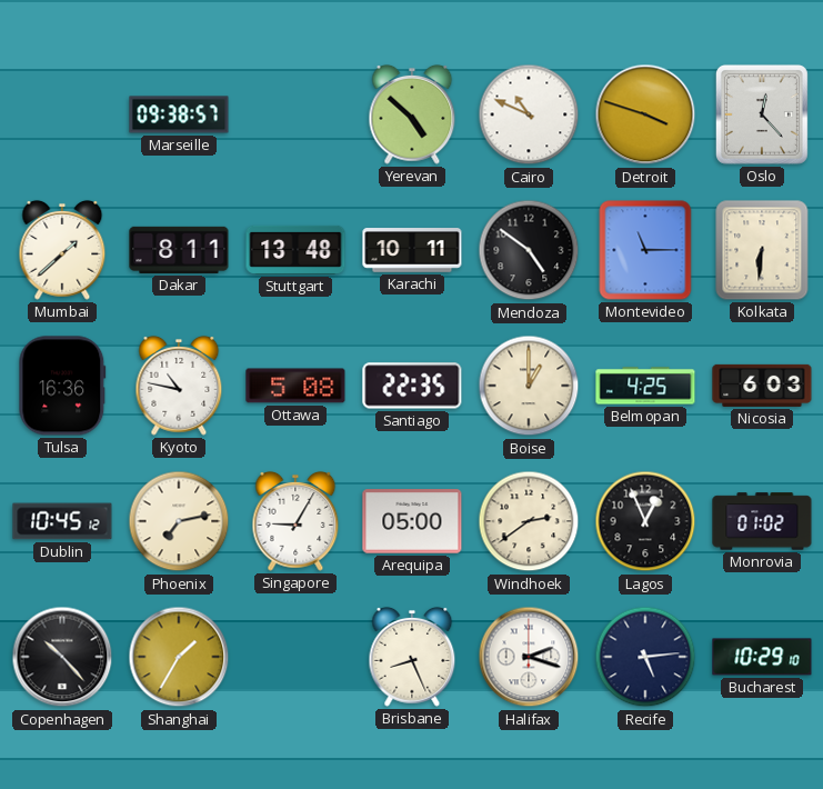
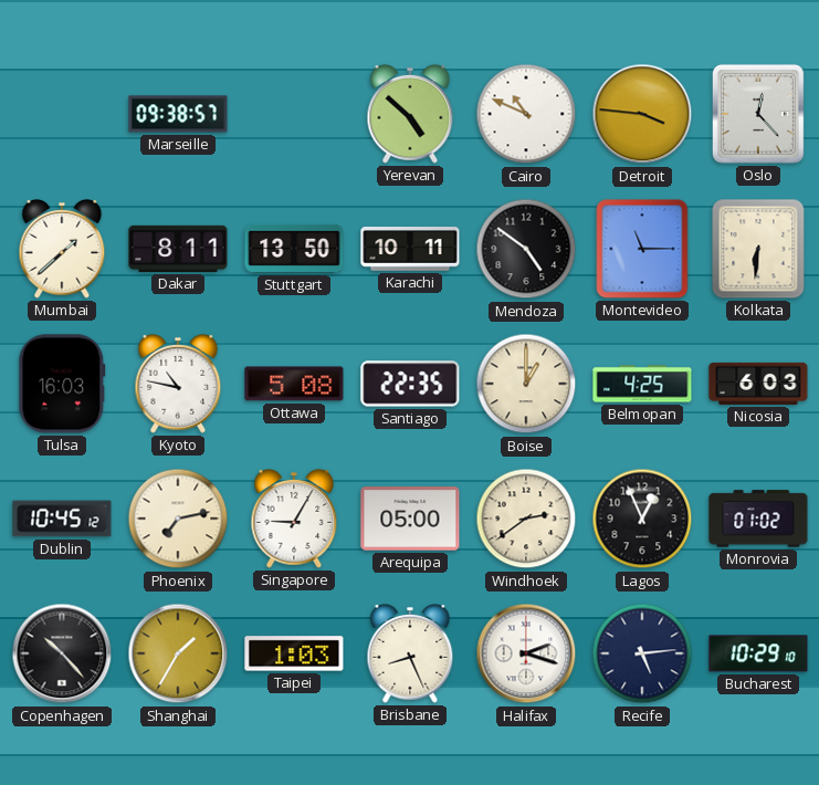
Detroit: 3:48 -> 3:46 (642, 114)
Stuttgart: 13:48 -> 13:50 (294, 249)
Tulsa: 16:36 -> 16:03 (62, 384)
Taipei: none -> 1:03 (294, 653)
